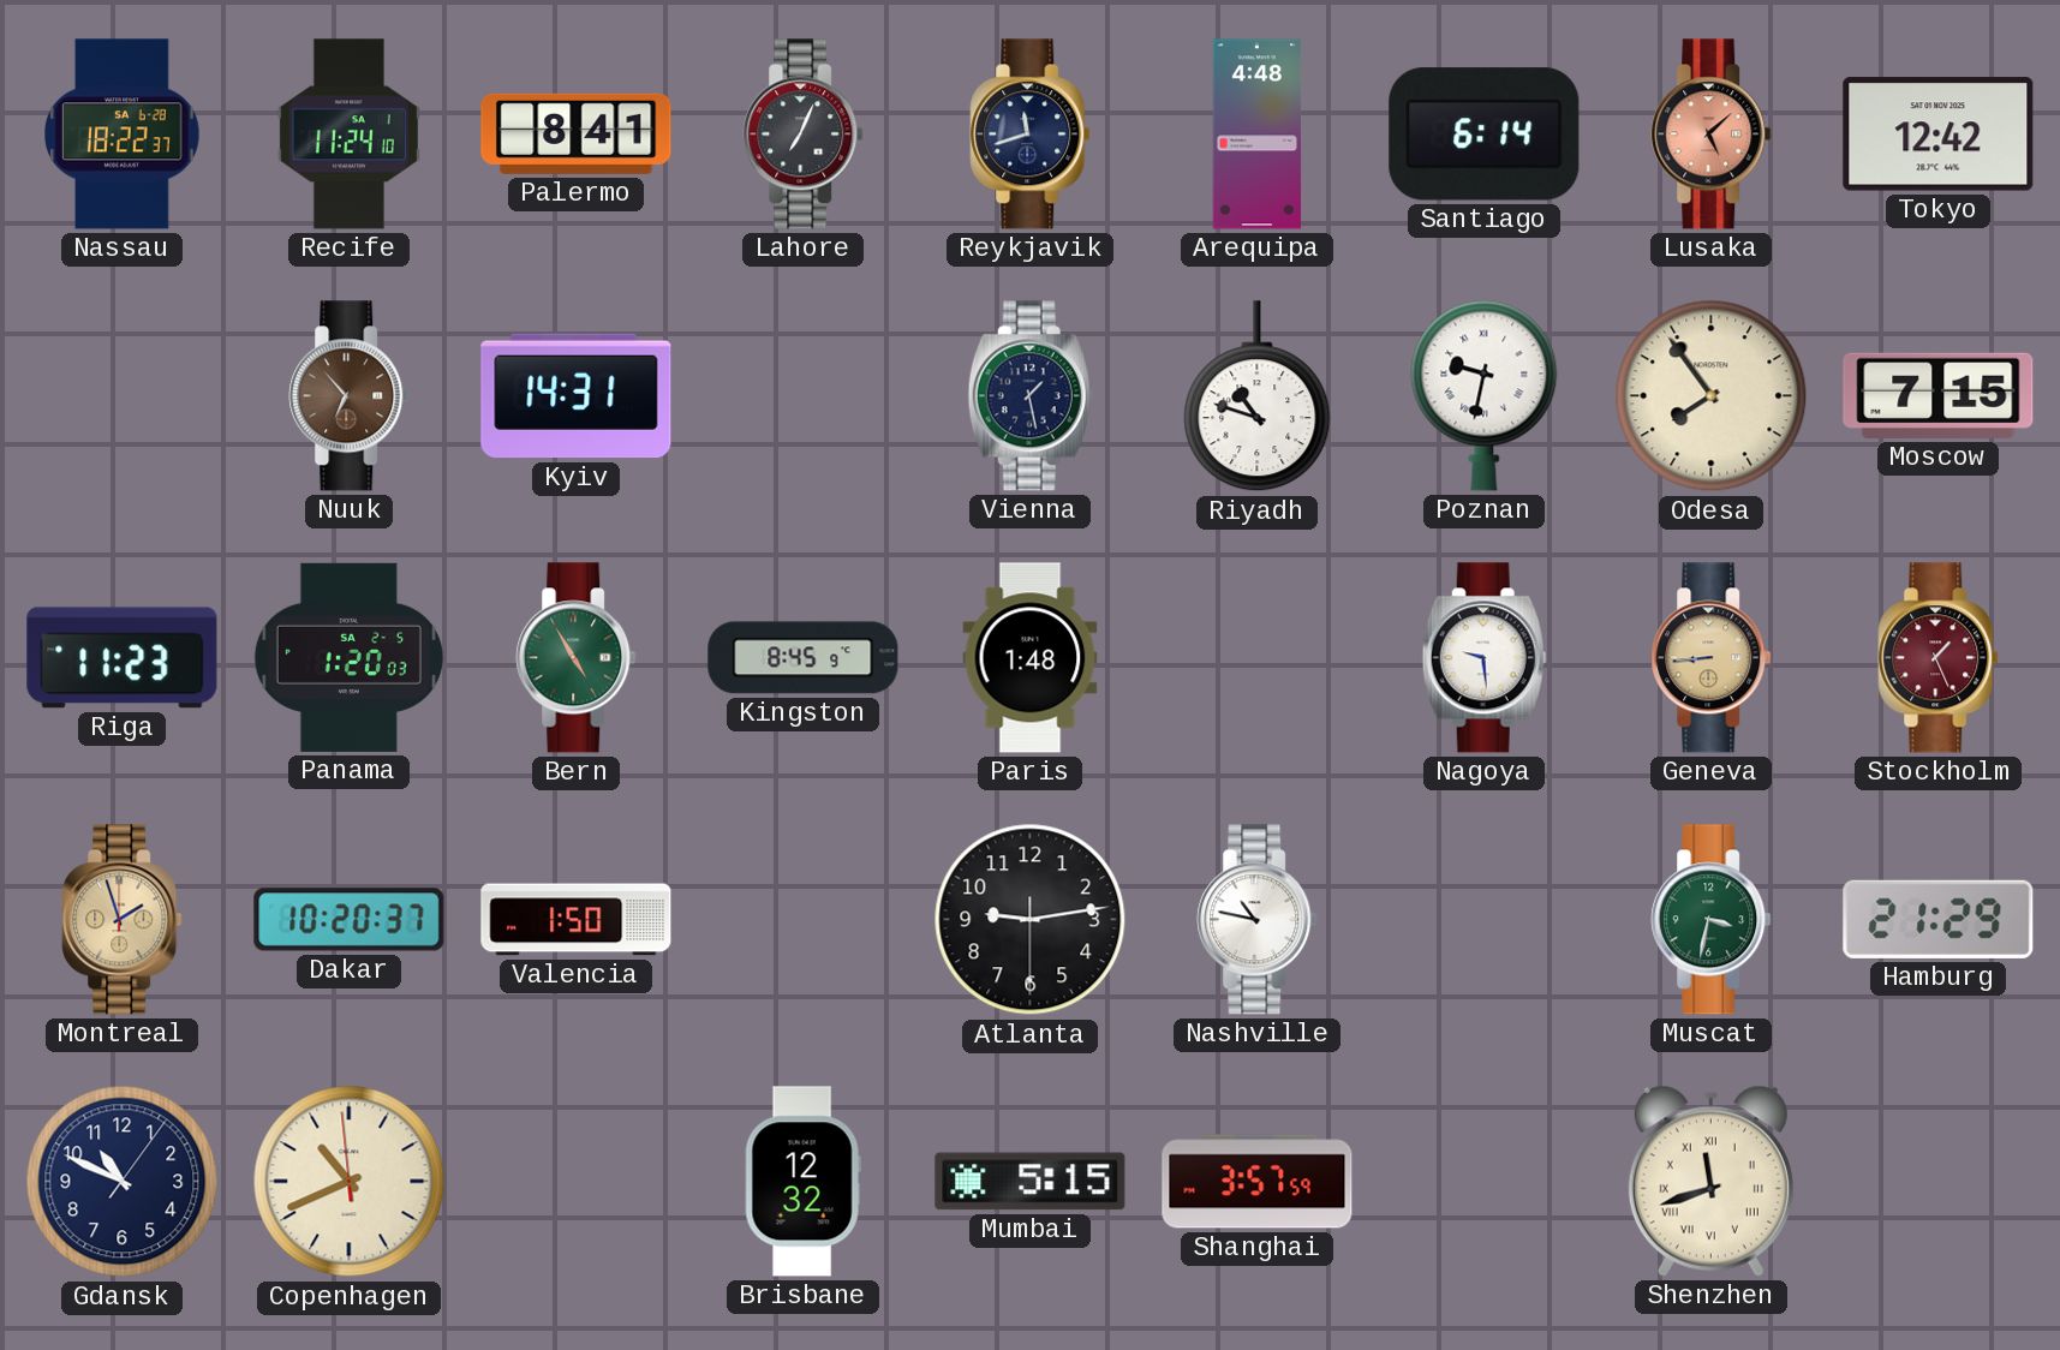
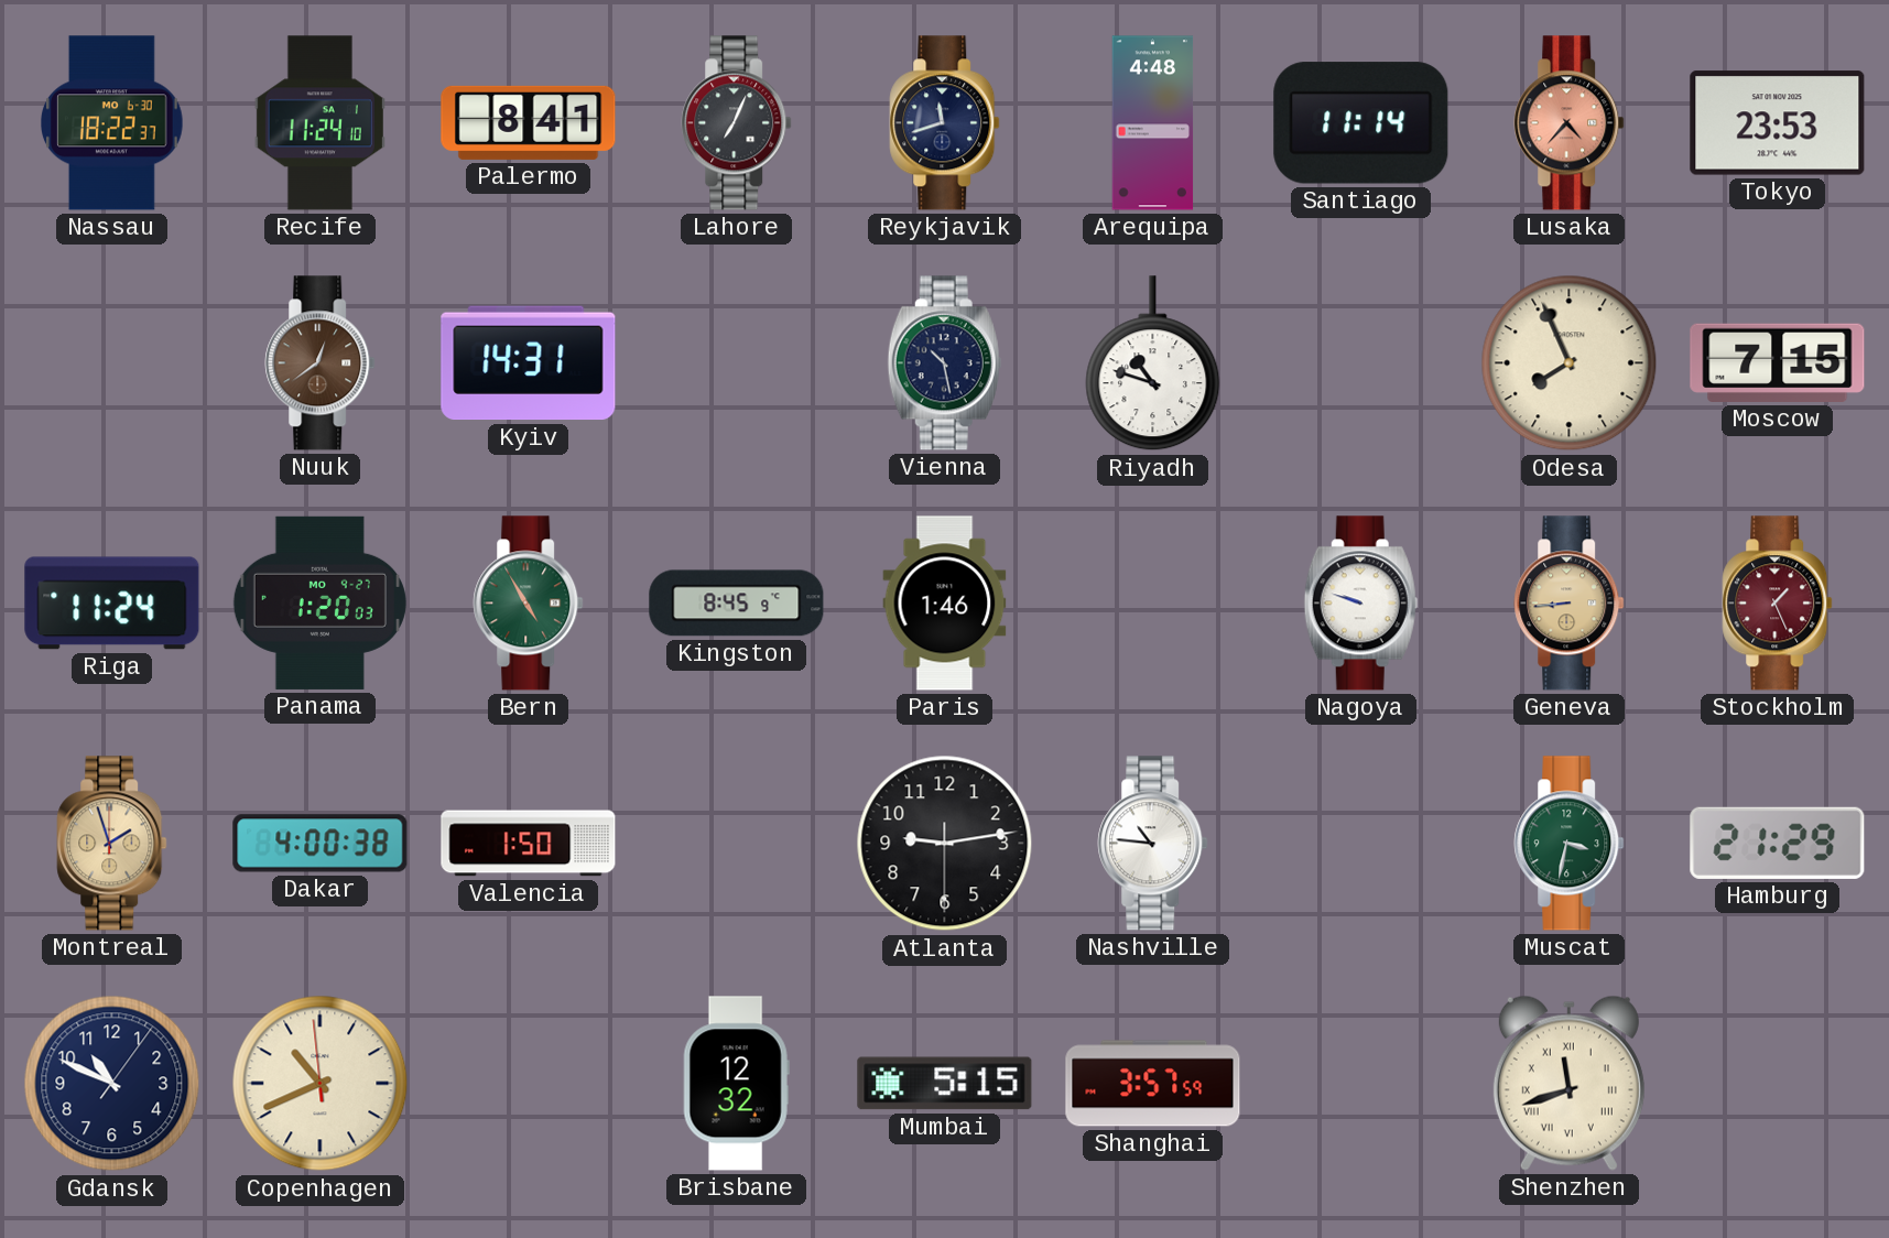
Nassau date: SA 6-28 -> MO 6-30 (112, 123)
Santiago: 6:14 -> 11:14 (1361, 123)
Lusaka: 5:08 -> 4:37 (1570, 123)
Tokyo: 12:42 -> 23:53 (1778, 123)
Nuuk: 6:53 -> 12:39 (321, 363)
Vienna: 1:28 -> 10:28 (944, 363)
Poznan: 9:32 -> none (1485, 395)
Odesa: 7:54 -> 7:56 (1570, 363)
Riga: 11:23 -> 11:24 (112, 604)
Panama date: SA 2-5 -> MO 9-27 (319, 602)
Paris: 1:48 -> 1:46 (945, 604)
Nagoya: 9:29 -> 9:48 (1360, 604)
Dakar: 10:20 -> 4:00 (321, 844)
Nashville: 10:47 -> 10:46 (1153, 844)
